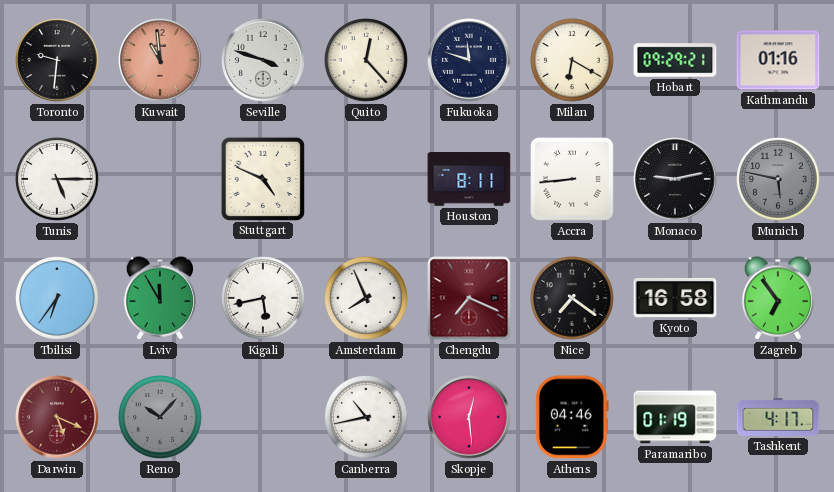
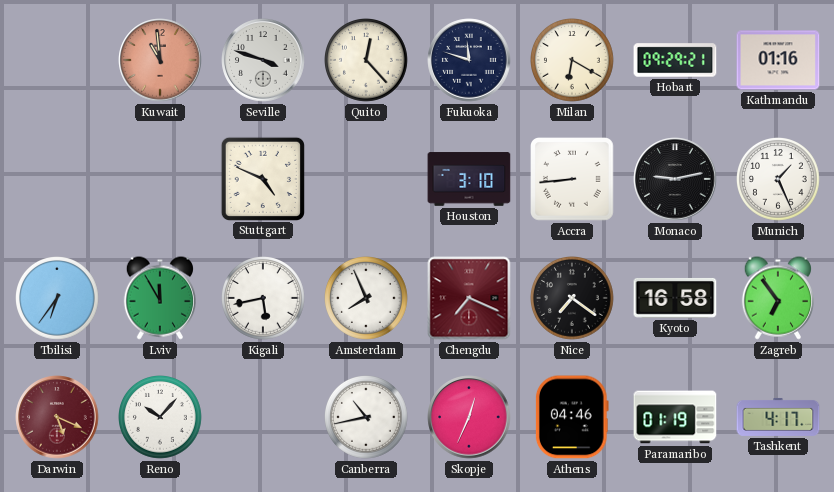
Toronto: 9:31 -> none (57, 60)
Tunis: 5:15 -> none (58, 180)
Houston: 8:11 -> 3:10 (469, 179)
Munich: 5:47 -> 1:26 (779, 180)
Munich dial: grey -> white (779, 180)
Reno dial: grey -> white (161, 418)
Skopje: 12:29 -> 12:34 (469, 417)
